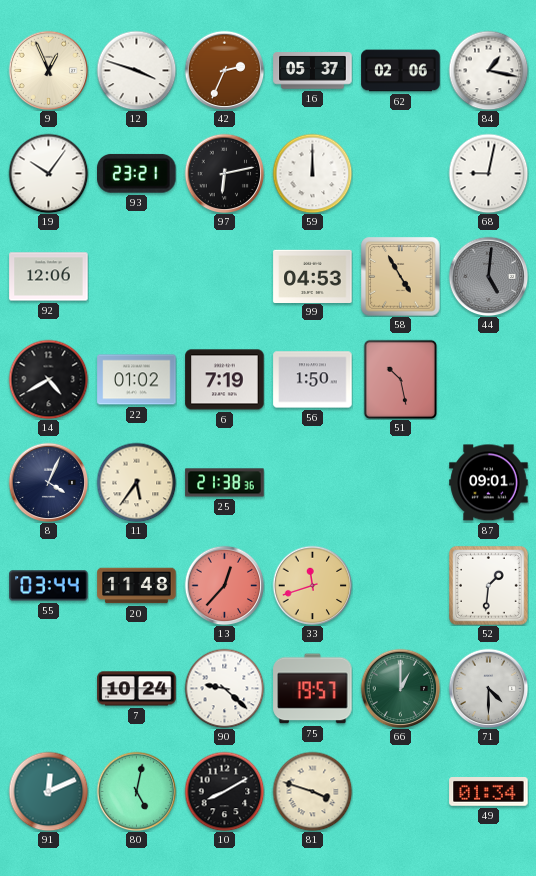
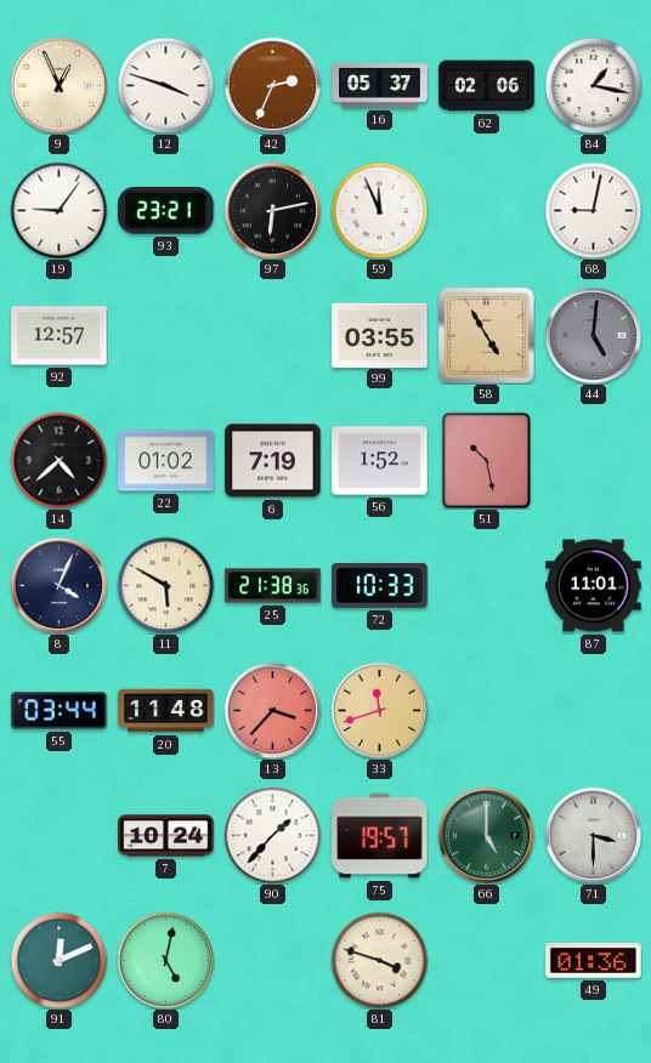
19: 10:06 -> 9:06 (58, 210)
59: 12:00 -> 11:56 (379, 210)
92: 12:06 -> 12:57 (60, 336)
99: 04:53 -> 03:55 (380, 335)
14: 4:40 -> 4:38 (58, 460)
56: 1:50 -> 1:52 (380, 461)
11: 5:36 -> 5:50 (165, 585)
72: none -> 10:33 (380, 585)
87: 09:01 -> 11:01 (594, 586)
13: 12:37 -> 3:37 (272, 710)
52: 1:31 -> none (488, 585)
90: 9:22 -> 1:37 (272, 835)
66: 1:00 -> 5:00 (486, 835)
71: 4:30 -> 3:30 (593, 835)
10: 8:10 -> none (224, 791)
49: 01:34 -> 01:36 (594, 961)
